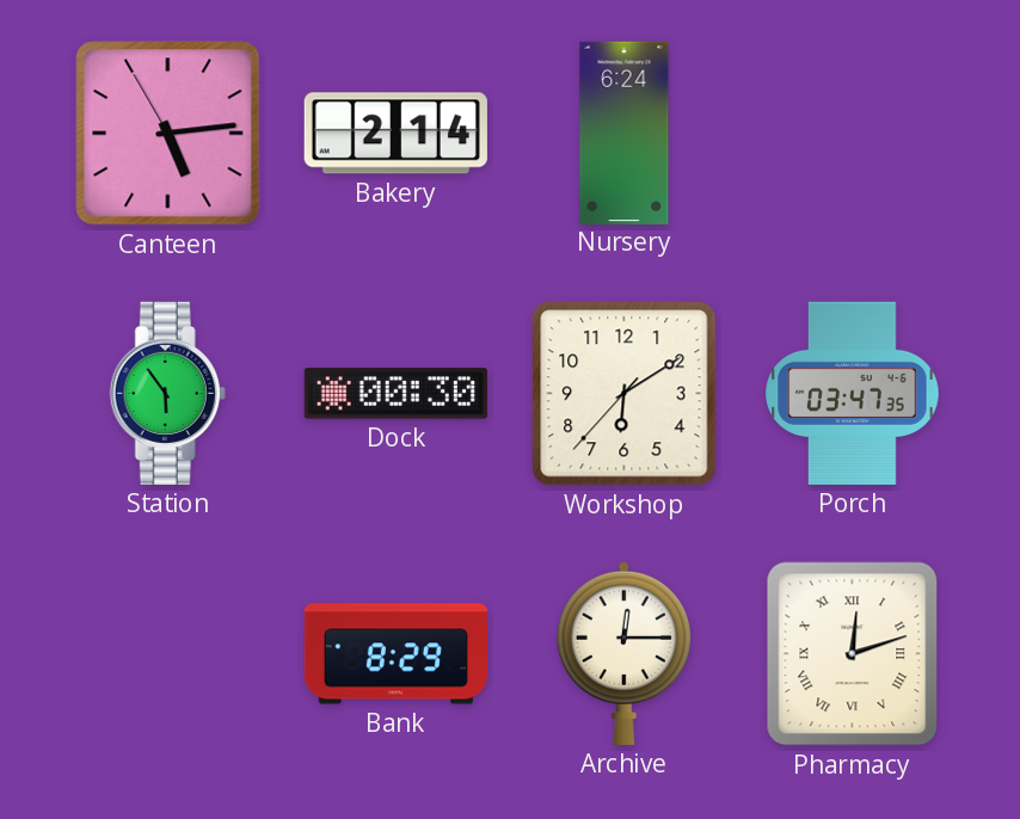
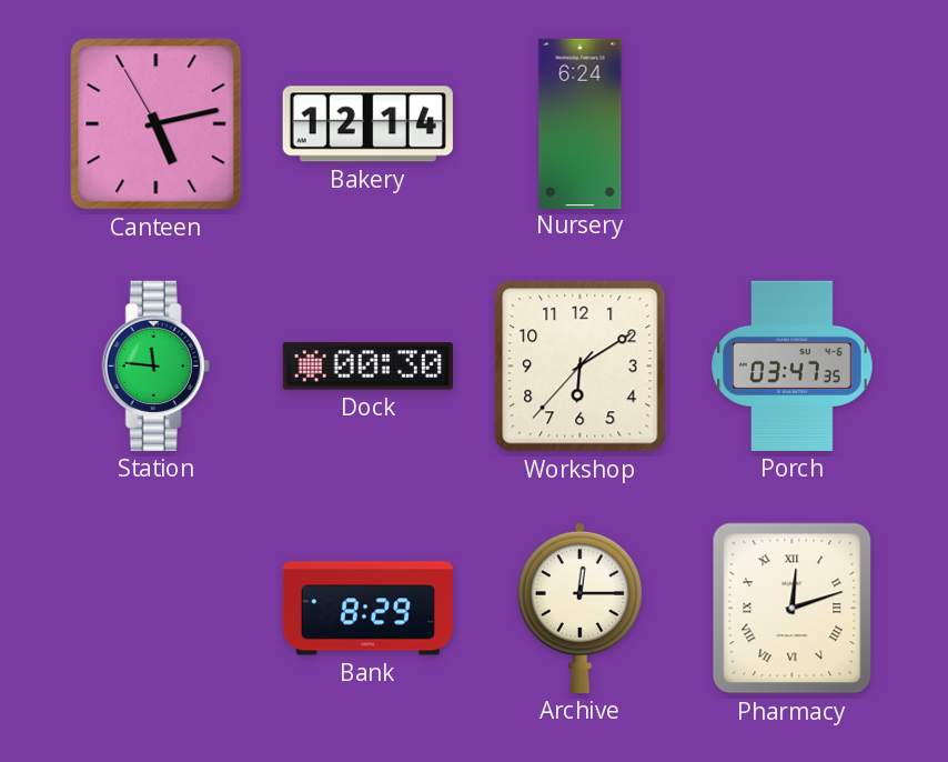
Canteen: 5:13 -> 5:12 (157, 124)
Bakery: 2:14 -> 12:14 (367, 124)
Station: 5:54 -> 11:46 (155, 365)
